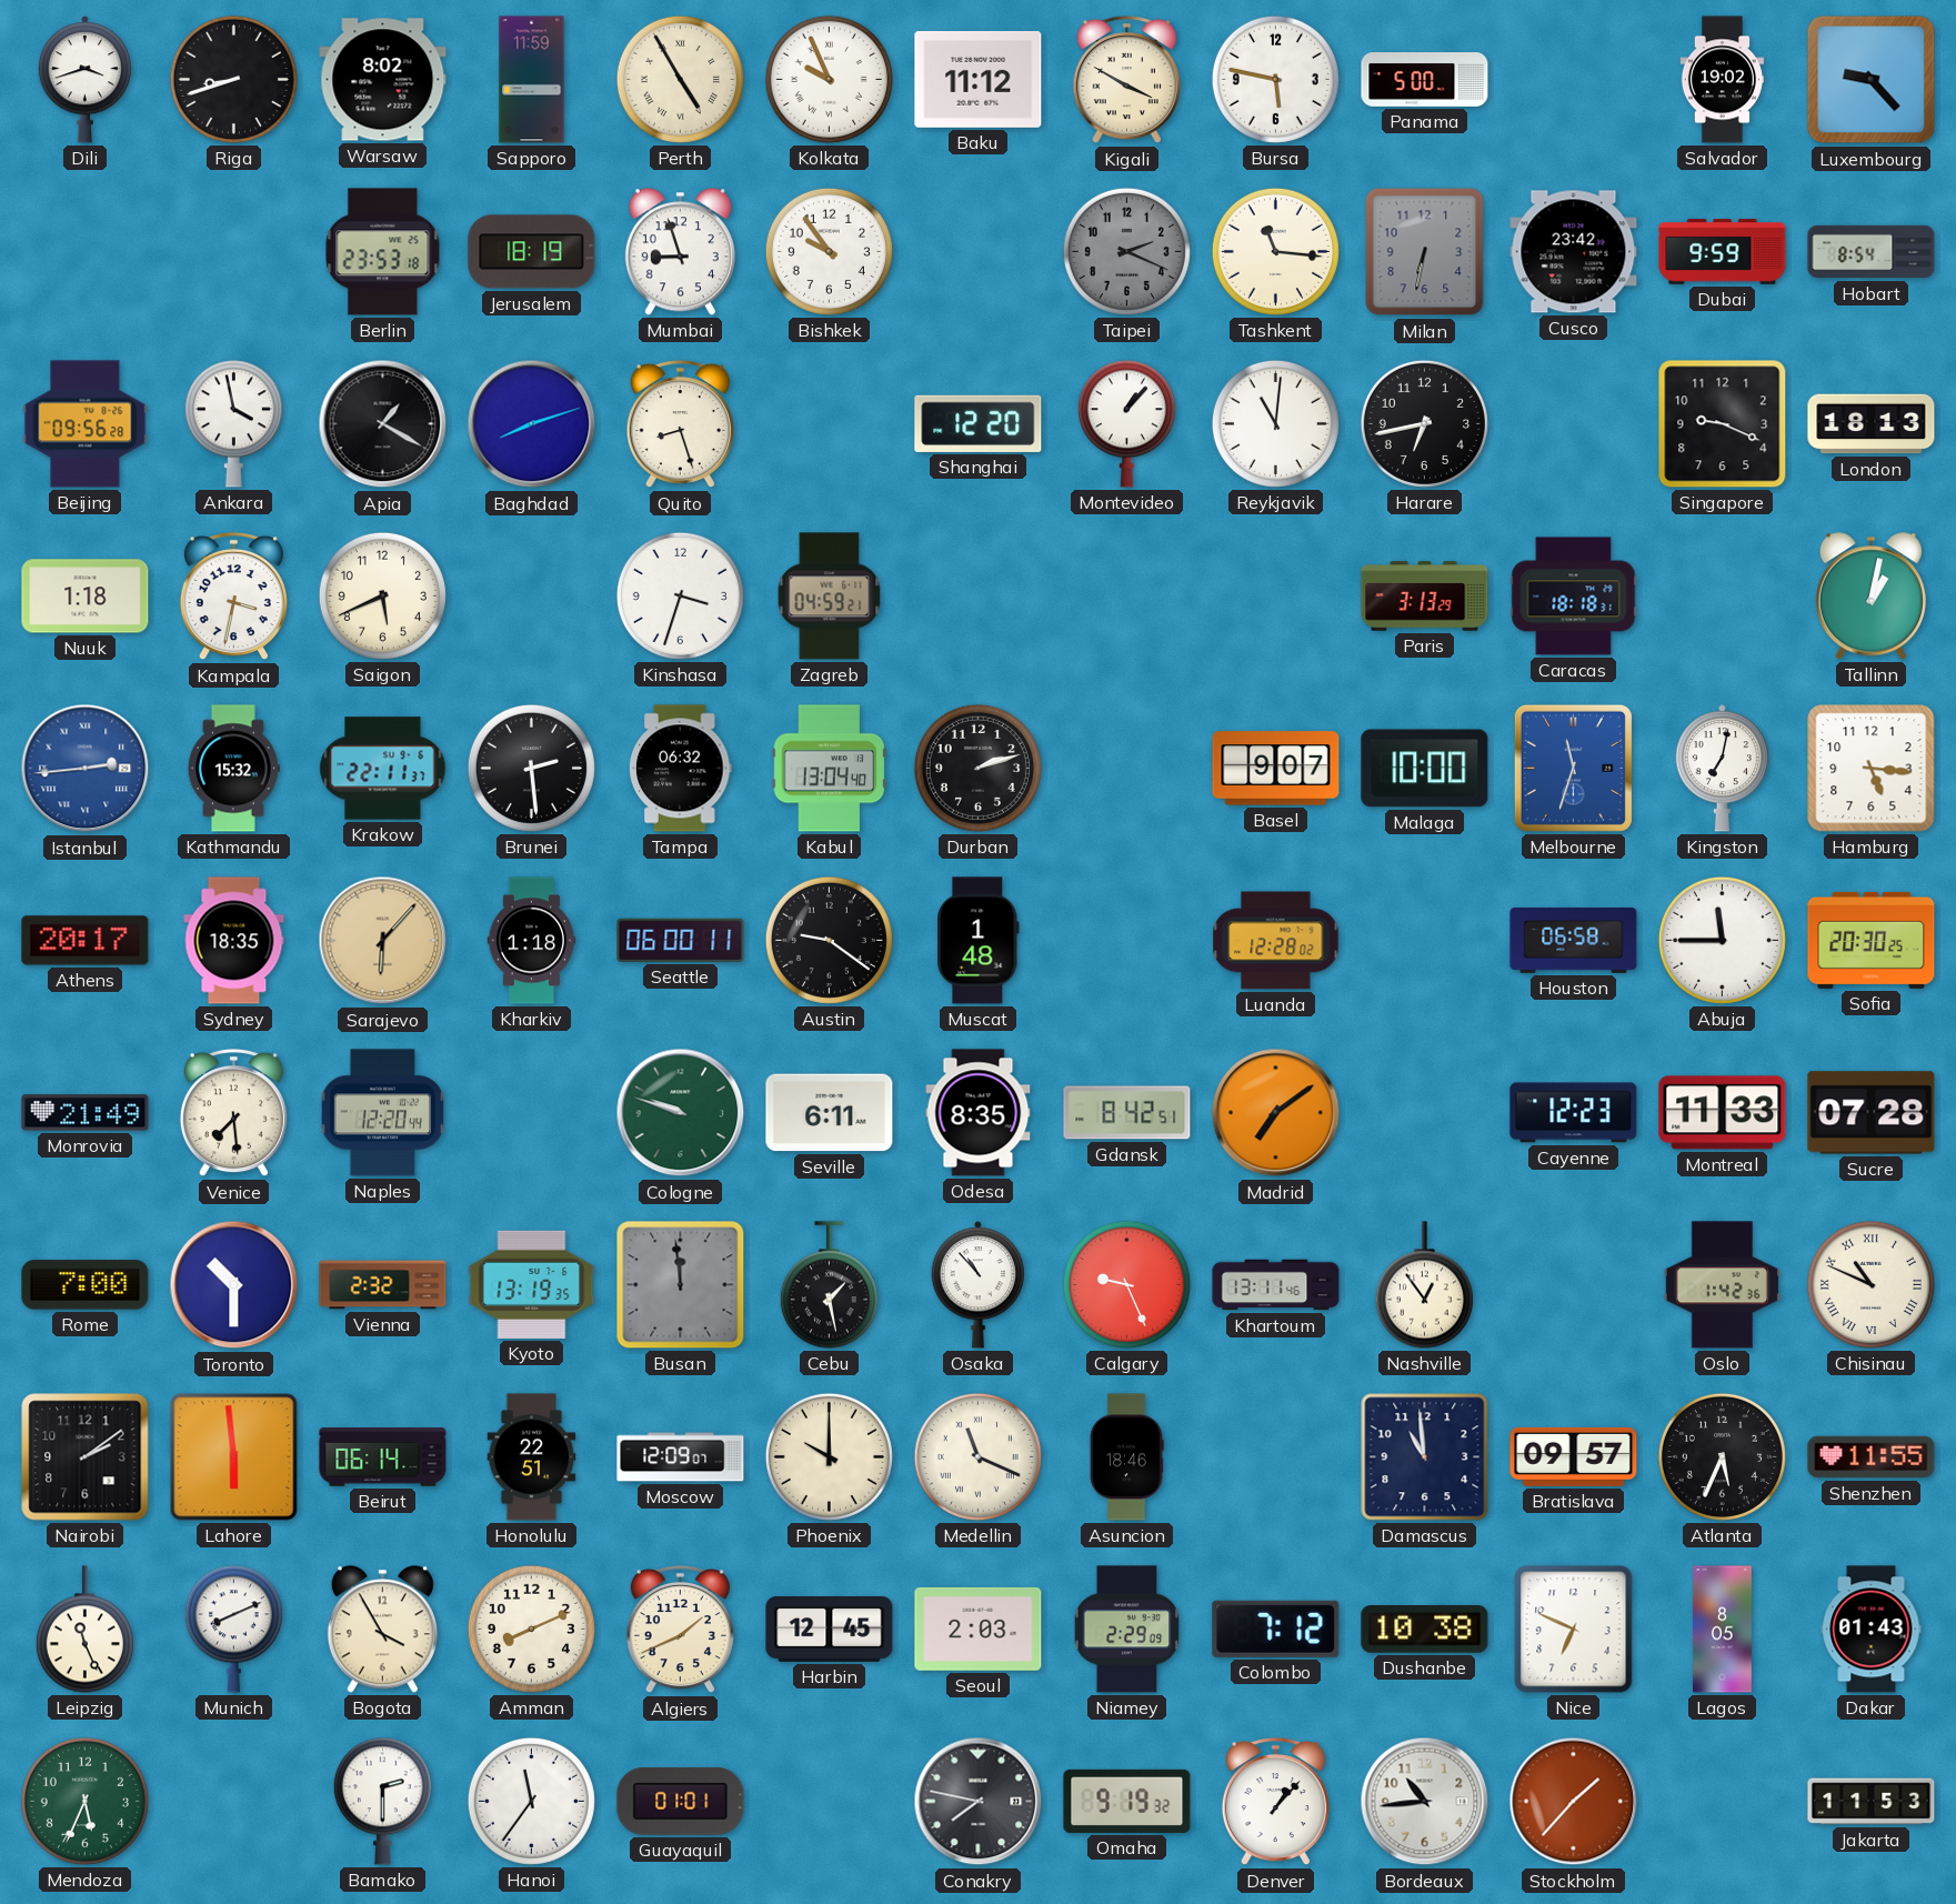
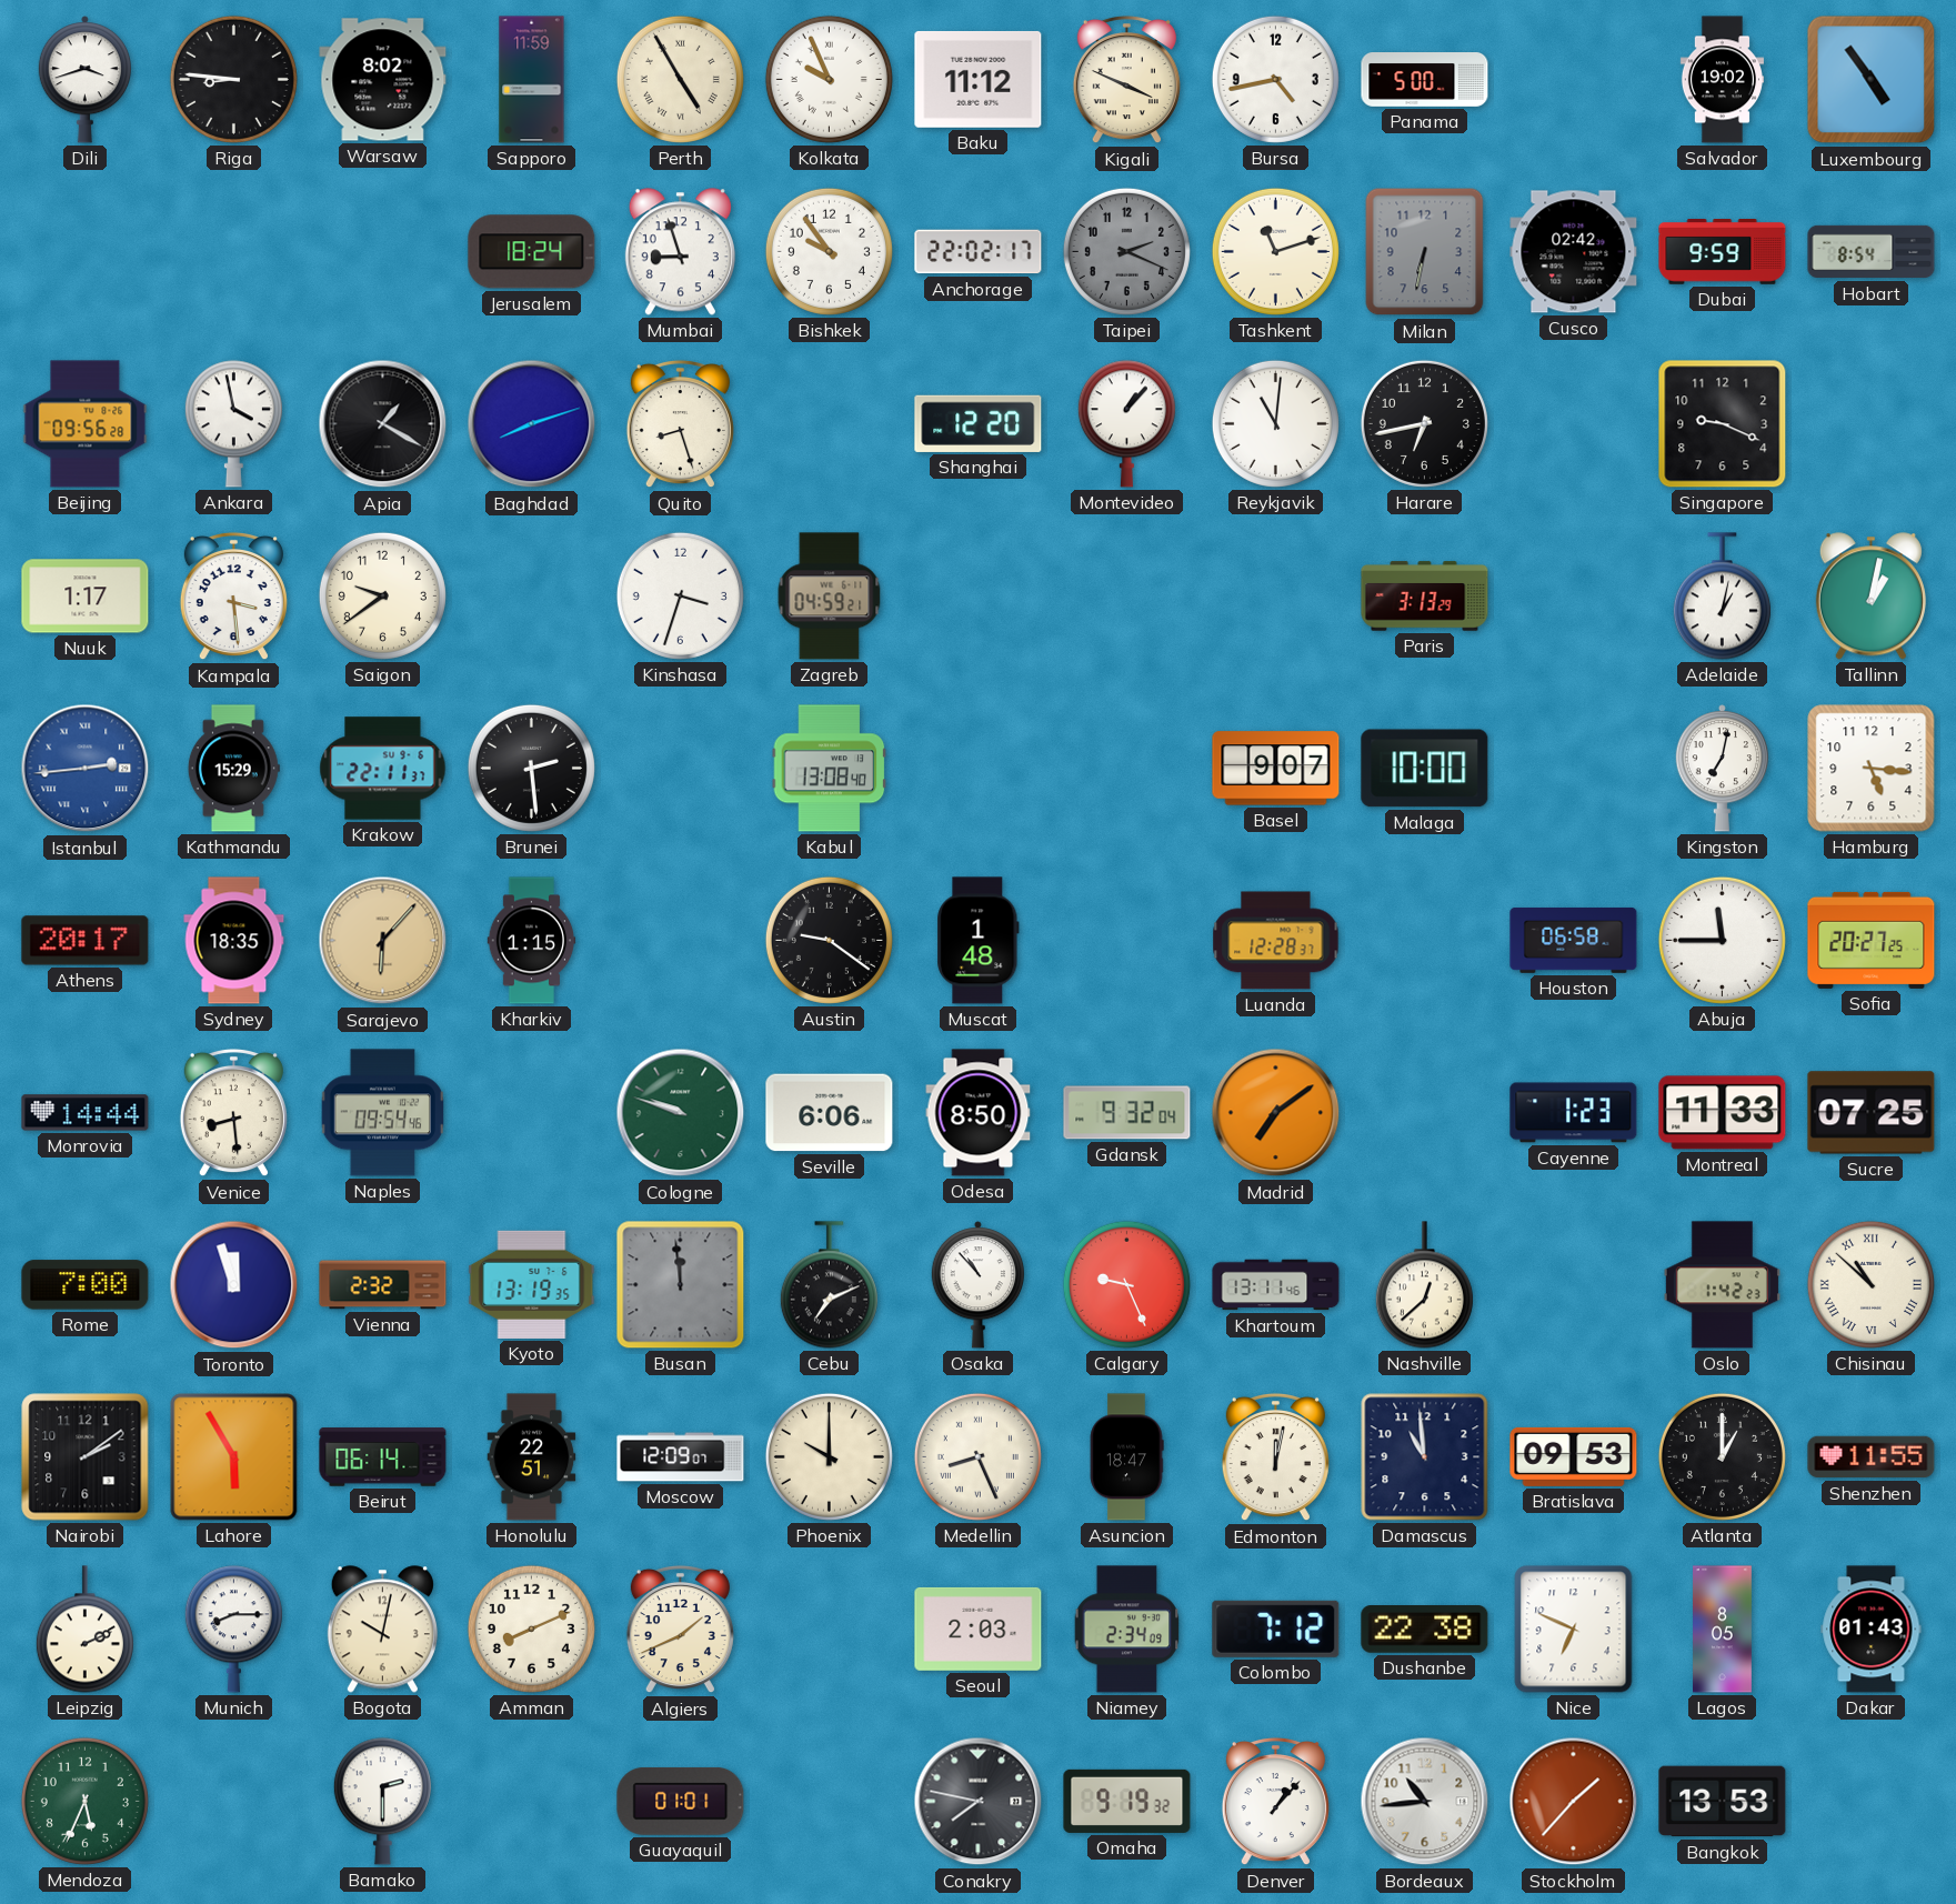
Riga: 8:42 -> 8:46 (233, 79)
Kigali: 3:50 -> 3:49 (1126, 80)
Bursa: 5:47 -> 4:43 (1275, 79)
Luxembourg: 9:23 -> 4:54 (1872, 80)
Berlin: 23:53 -> none (383, 252)
Jerusalem: 18:19 -> 18:24 (532, 252)
Anchorage: none -> 22:02 (979, 252)
Tashkent: 11:16 -> 11:12 (1275, 251)
Cusco: 23:42 -> 02:42 (1574, 252)
London: 18:13 -> none (1872, 424)
Nuuk: 1:18 -> 1:17 (86, 597)
Kampala: 3:32 -> 3:29 (233, 597)
Saigon: 5:41 -> 9:39 (382, 595)
Caracas: 18:18 -> none (1574, 597)
Adelaide: none -> 1:02 (1722, 597)
Kathmandu: 15:32 -> 15:29 (233, 769)
Tampa: 06:32 -> none (681, 769)
Kabul: 13:04 -> 13:08 (830, 769)
Durban: 2:12 -> none (977, 768)
Melbourne: 11:33 -> none (1573, 768)
Kharkiv: 1:18 -> 1:15 (532, 941)
Seattle: 06:00 -> none (681, 940)
Luanda: 12:28:02 -> 12:28:37 (1276, 941)
Sofia: 20:30 -> 20:27 (1872, 940)
Monrovia: 21:49 -> 14:44 (86, 1113)
Venice: 7:29 -> 8:29 (233, 1113)
Naples: 12:20 -> 09:54 (382, 1113)
Seville: 6:11 -> 6:06 (830, 1113)
Odesa: 8:35 -> 8:50 (979, 1113)
Gdansk: 8:42 -> 9:32 (1127, 1113)
Cayenne: 12:23 -> 1:23 (1574, 1113)
Sucre: 07:28 -> 07:25 (1872, 1113)
Toronto: 10:30 -> 11:57 (234, 1285)
Cebu: 1:28 -> 7:11 (829, 1285)
Nashville: 12:54 -> 12:38 (1424, 1285)
Oslo: 1:42:36 -> 1:42:23 (1722, 1285)
Chisinau: 10:49 -> 10:52 (1870, 1284)
Lahore: 5:59 -> 5:55 (234, 1457)
Medellin: 11:19 -> 8:26 (977, 1456)
Asuncion: 18:46 -> 18:47 (1126, 1457)
Edmonton: none -> 12:02 (1275, 1457)
Bratislava: 09:57 -> 09:53 (1574, 1456)
Atlanta: 5:34 -> 1:00 (1722, 1456)
Leipzig: 11:26 -> 2:11 (84, 1630)
Munich: 8:11 -> 8:15 (233, 1630)
Bogota: 3:55 -> 10:02 (382, 1630)
Harbin: 12:45 -> none (830, 1630)
Niamey: 2:29 -> 2:34 (1127, 1630)
Dushanbe: 10:38 -> 22:38 (1425, 1630)
Hanoi: 11:36 -> none (531, 1801)
Bangkok: none -> 13:53 (1723, 1802)
Jakarta: 11:53 -> none (1872, 1802)
